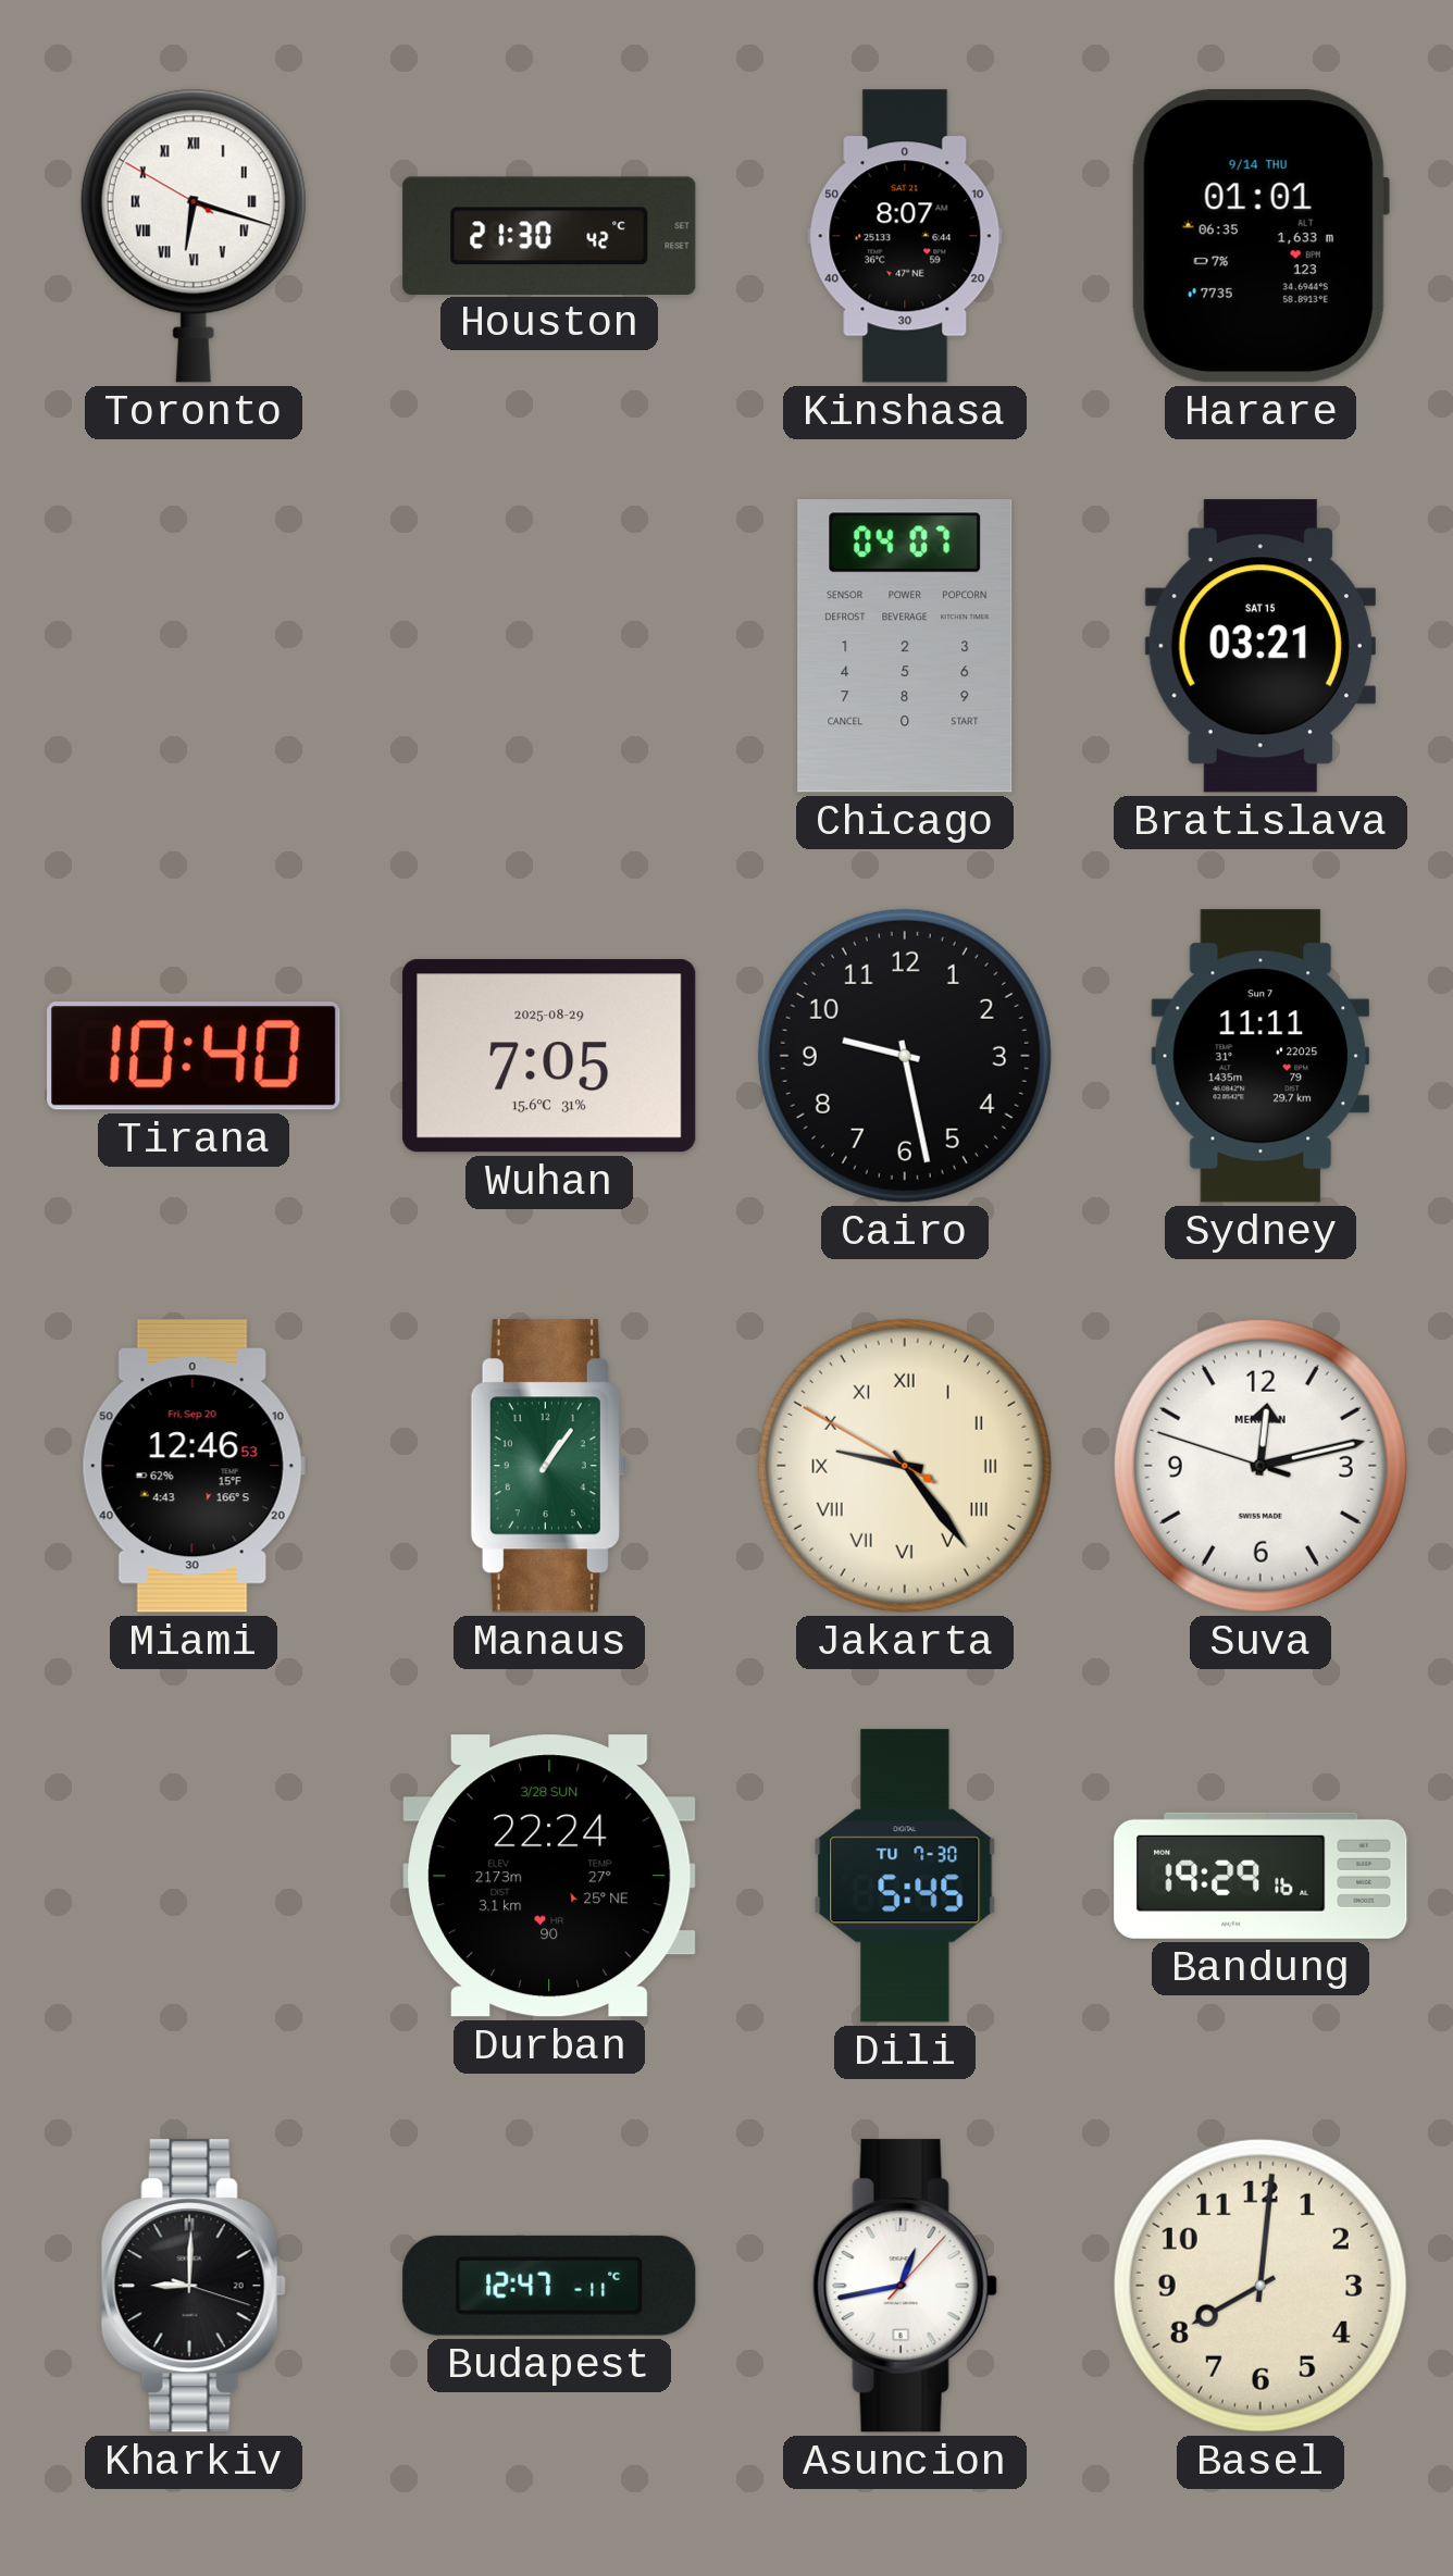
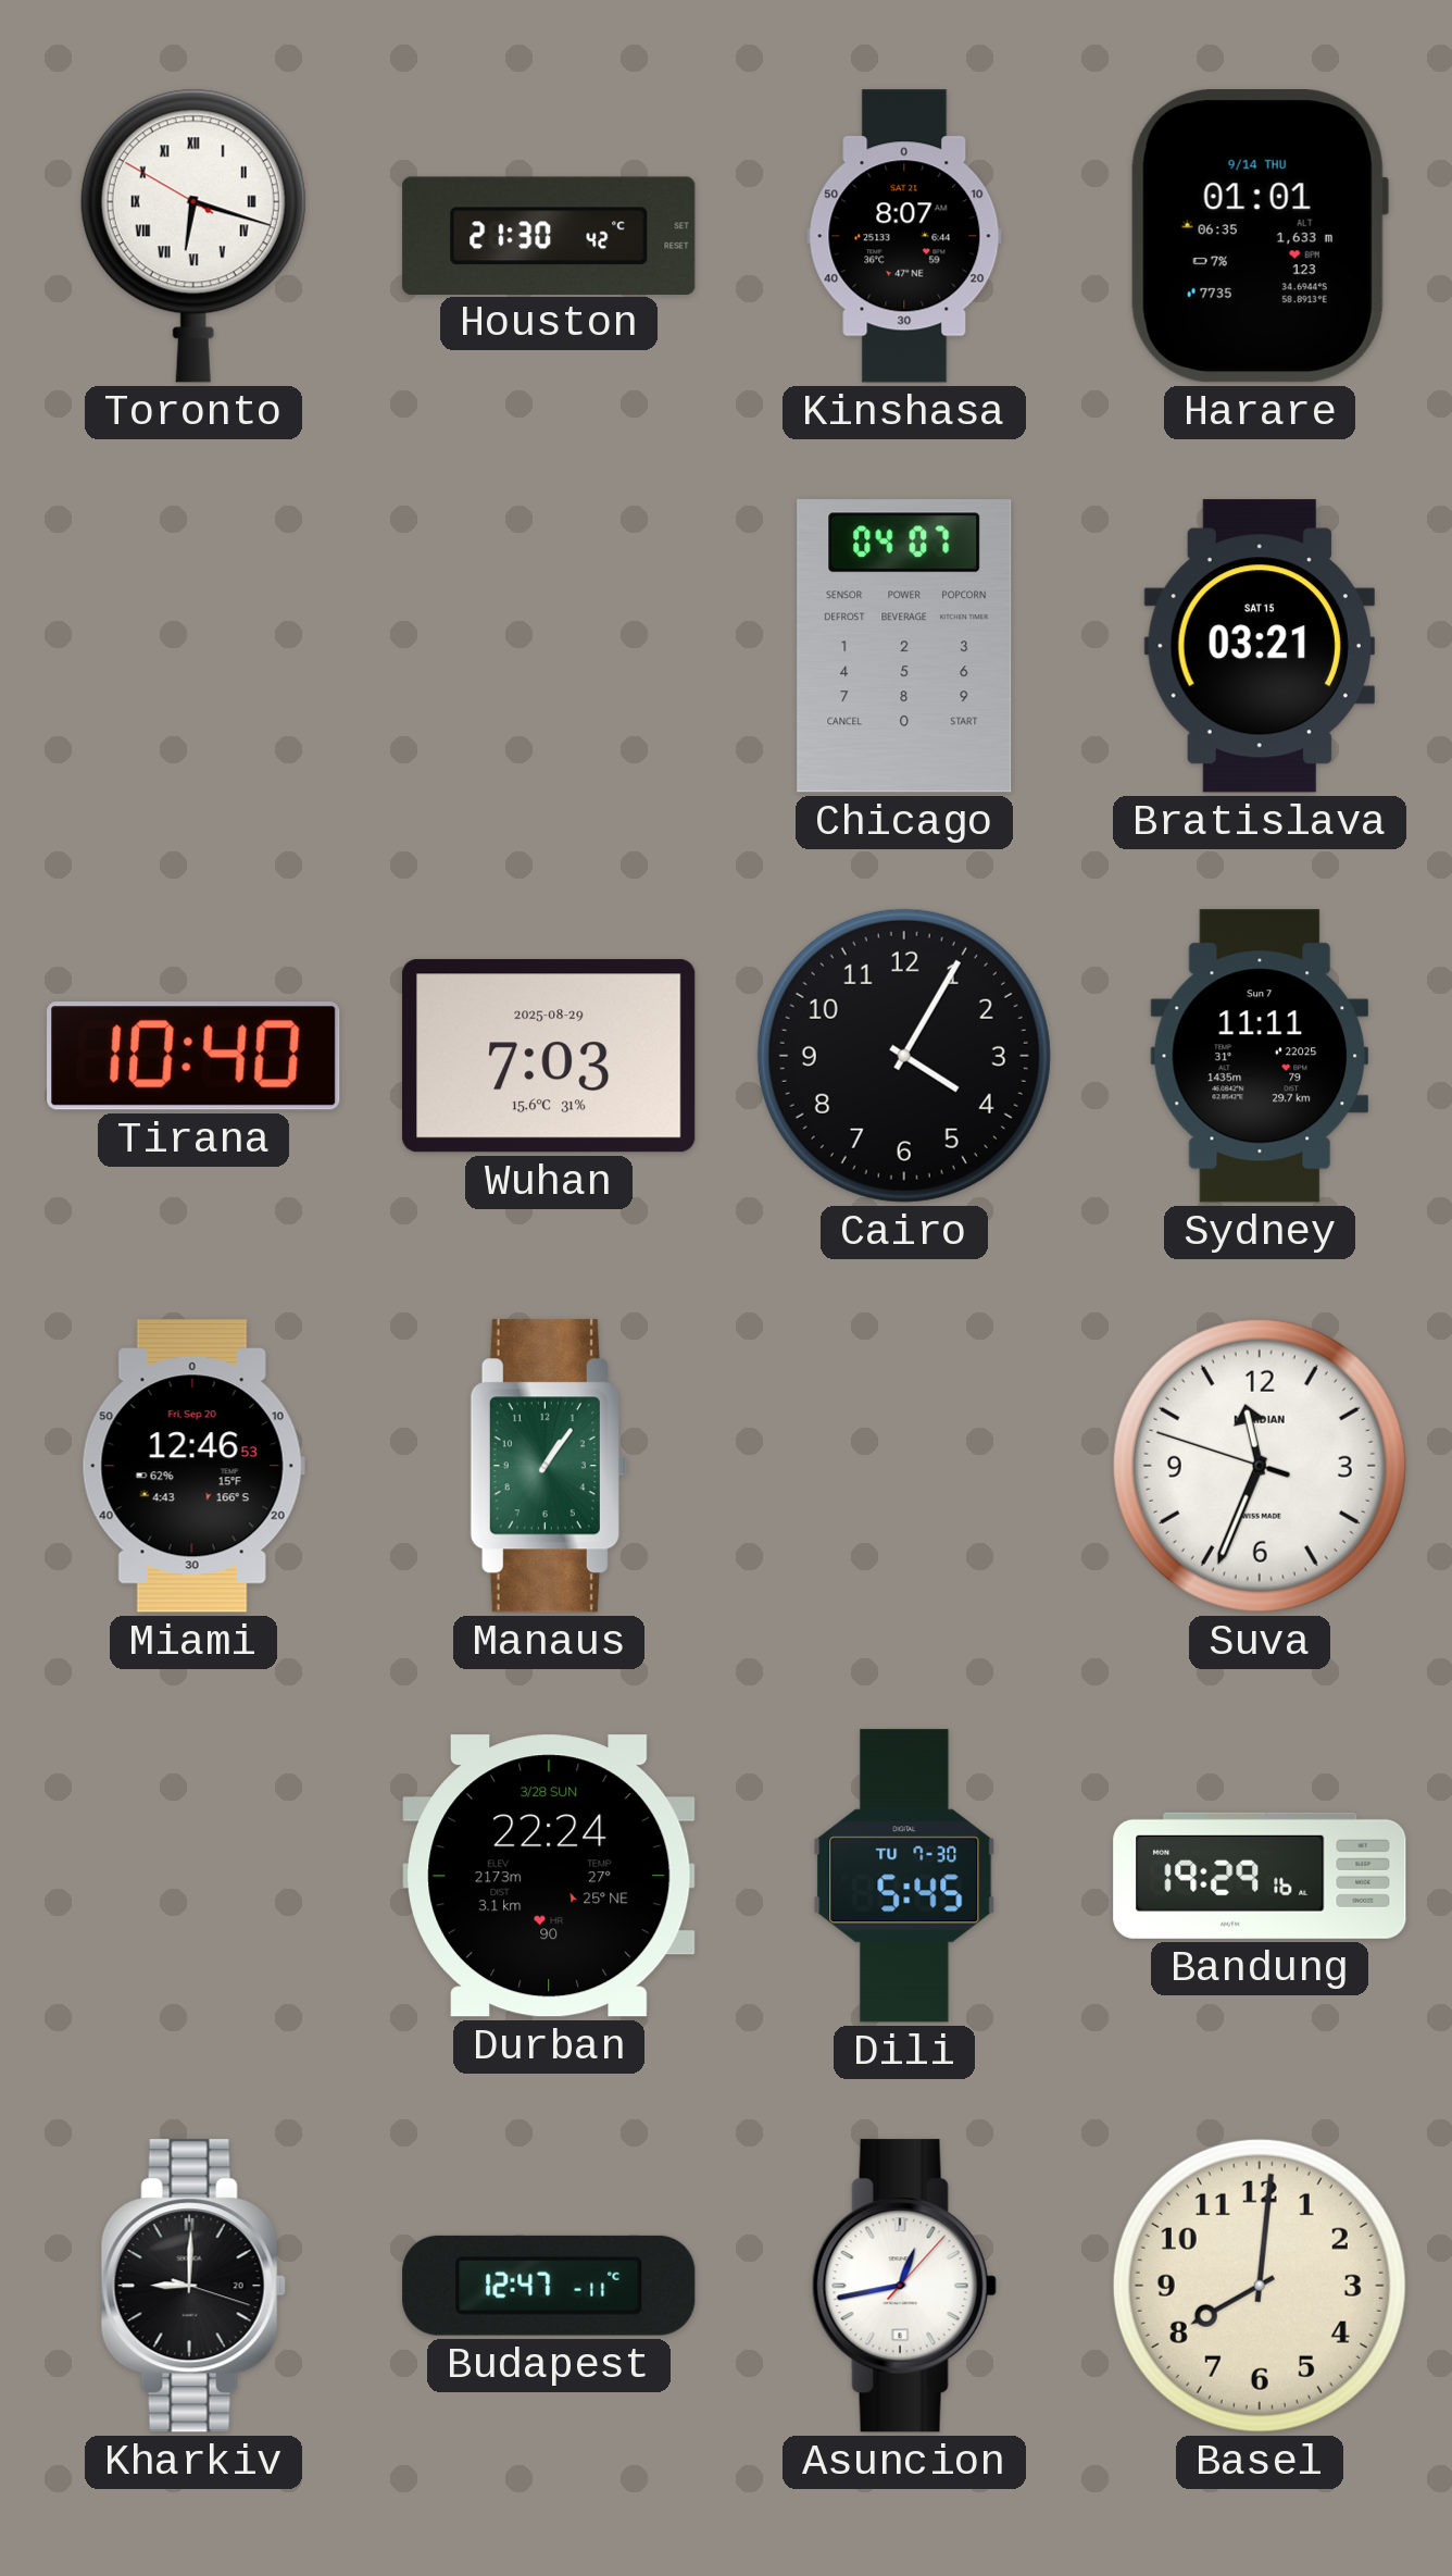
Wuhan: 7:05 -> 7:03 (549, 1056)
Cairo: 9:28 -> 4:05 (904, 1056)
Jakarta: 9:23 -> none (905, 1466)
Suva: 12:12 -> 11:33 (1260, 1466)
